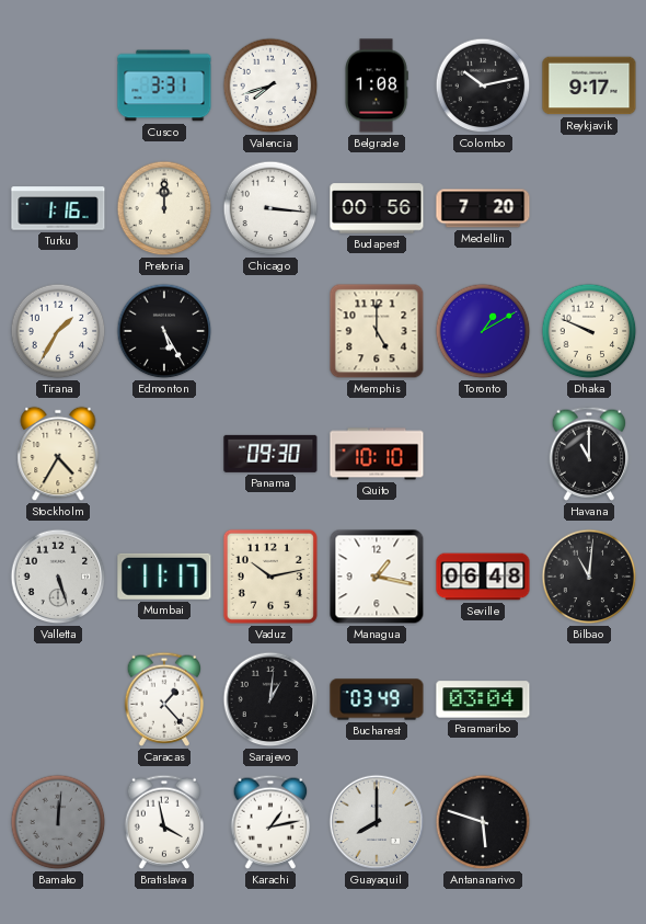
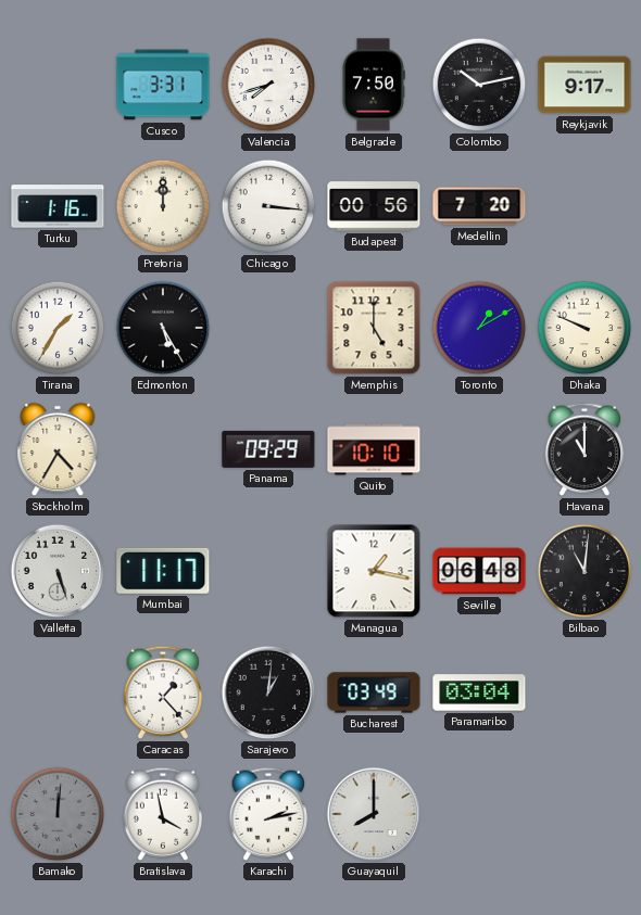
Belgrade: 1:08 -> 7:50 (374, 85)
Panama: 09:30 -> 09:29 (268, 449)
Vaduz: 10:13 -> none (270, 577)
Karachi: 1:13 -> 2:13 (268, 814)
Antananarivo: 5:48 -> none (483, 822)
